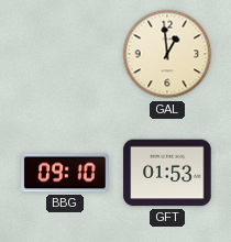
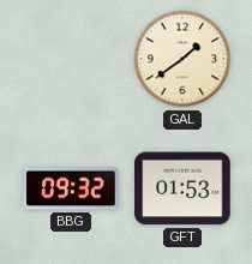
GAL: 12:59 -> 1:39 (182, 59)
BBG: 09:10 -> 09:32 (71, 188)
